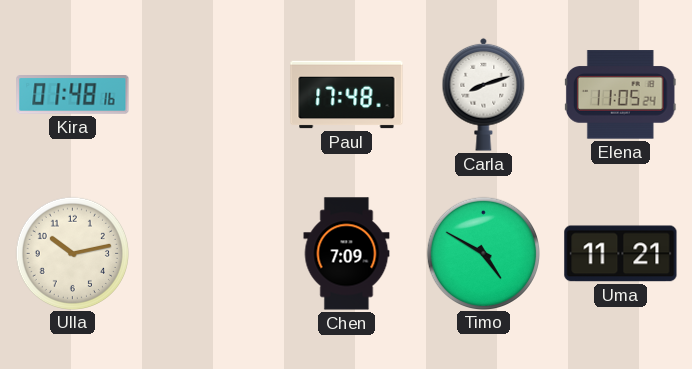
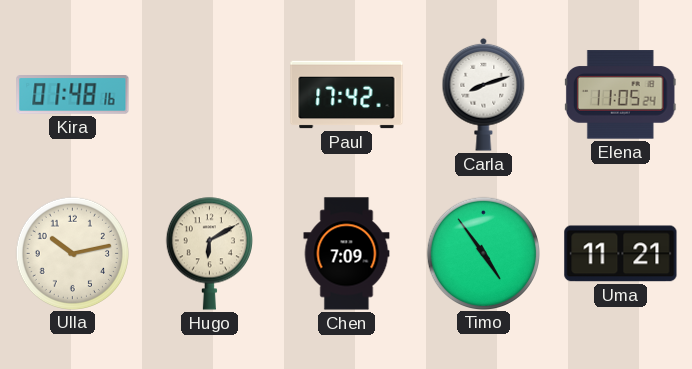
Paul: 17:48 -> 17:42 (347, 95)
Hugo: none -> 6:10 (209, 253)
Timo: 4:50 -> 4:54 (483, 253)
